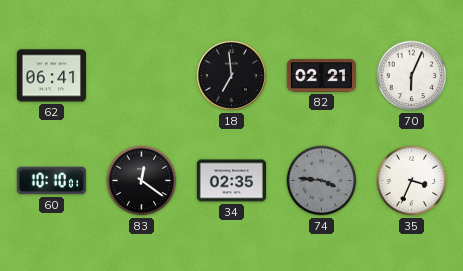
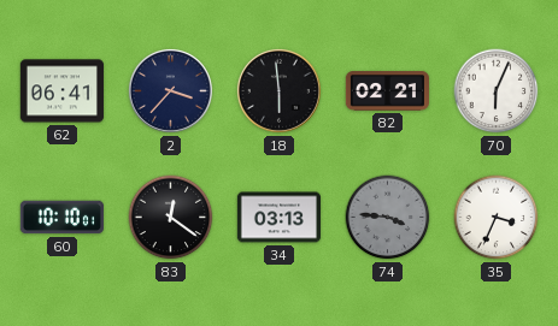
2: none -> 3:37 (170, 90)
18: 6:59 -> 5:59 (278, 90)
34: 02:35 -> 03:13 (278, 218)
